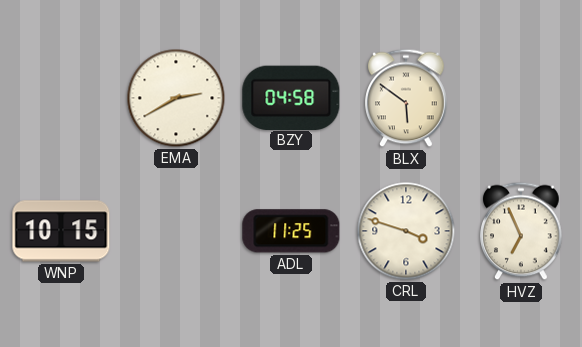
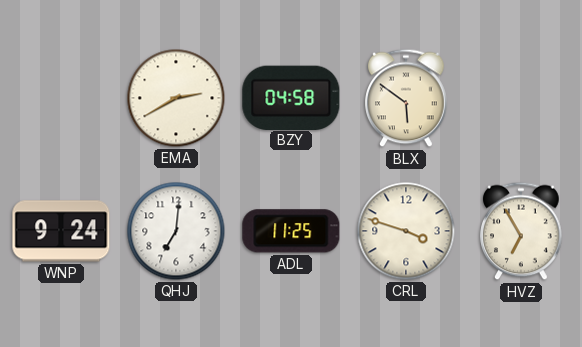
WNP: 10:15 -> 9:24 (61, 231)
QHJ: none -> 7:01 (176, 231)
HVZ: 6:56 -> 6:55 (521, 231)
